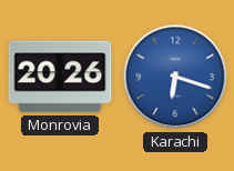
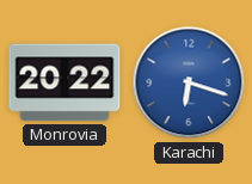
Monrovia: 20:26 -> 20:22 (64, 82)
